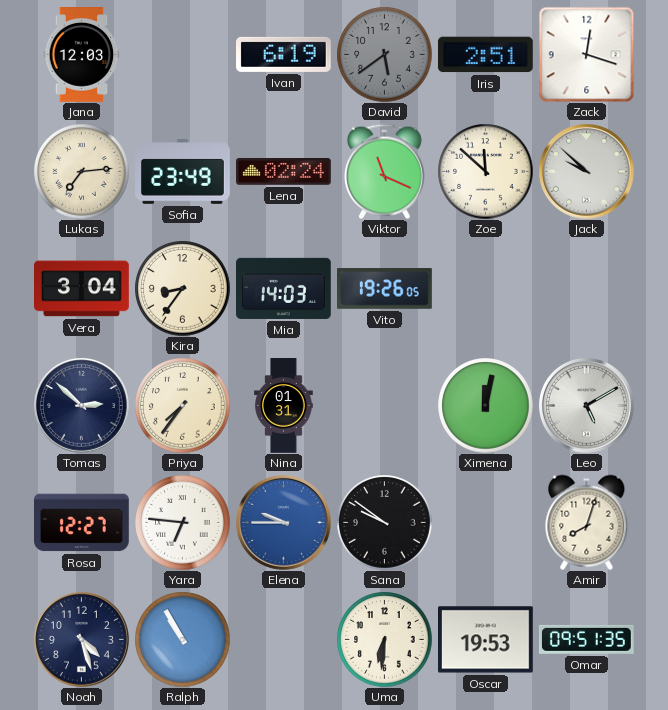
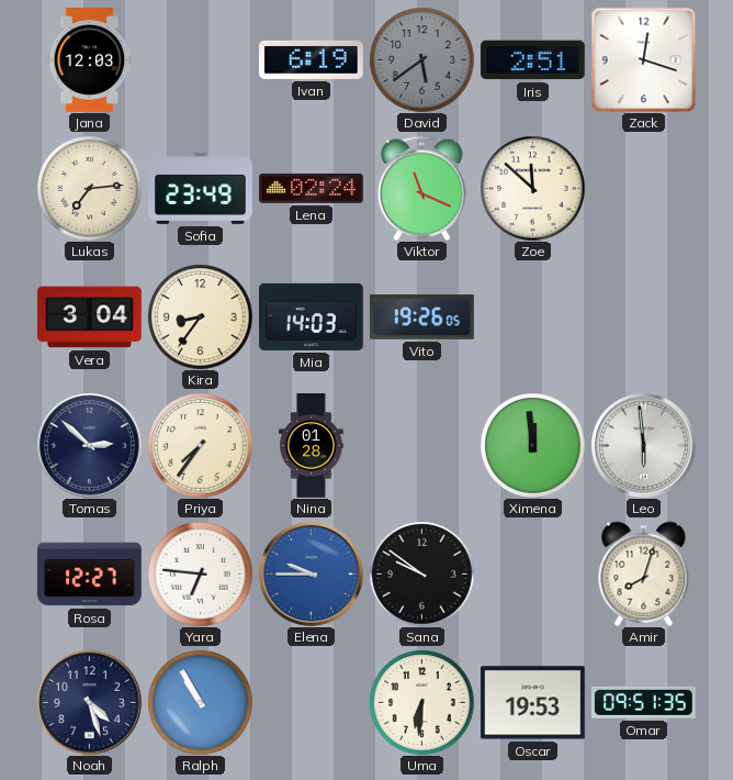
Jack: 9:52 -> none (586, 171)
Nina: 01:31 -> 01:28 (312, 446)
Ximena: 12:02 -> 11:59 (532, 445)
Leo: 5:10 -> 5:59 (643, 445)
